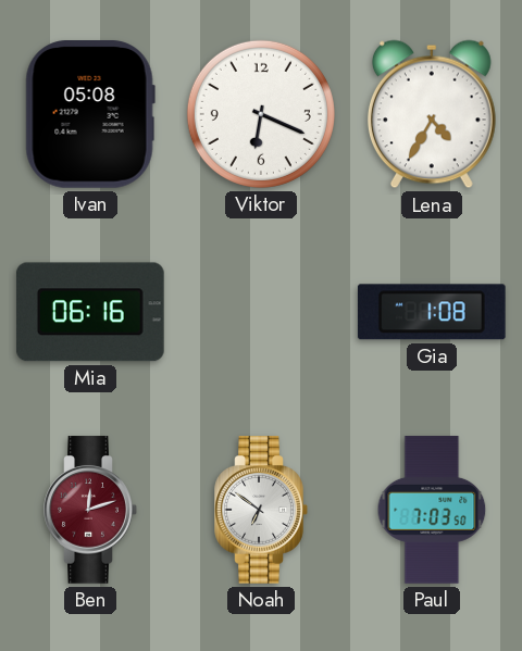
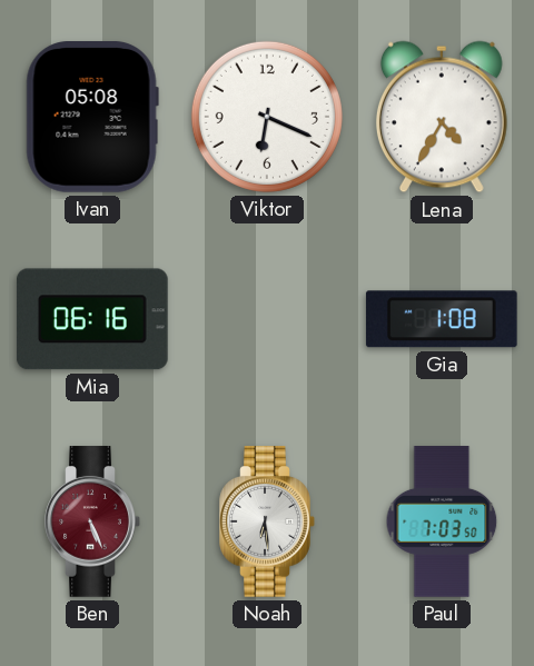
Ben: 12:12 -> 5:26 (92, 521)
Noah: 6:51 -> 6:29 (267, 521)
